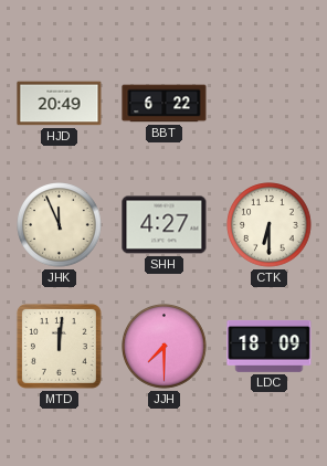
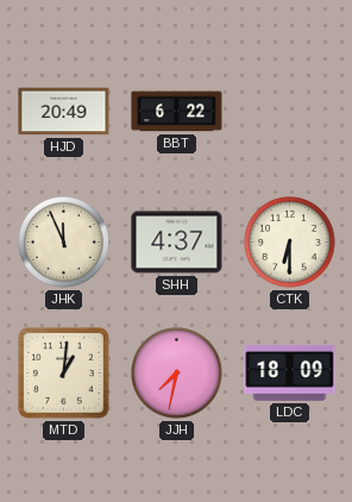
SHH: 4:27 -> 4:37 (177, 243)
MTD: 12:01 -> 1:01 (63, 372)
JJH: 7:30 -> 7:32 (177, 374)
